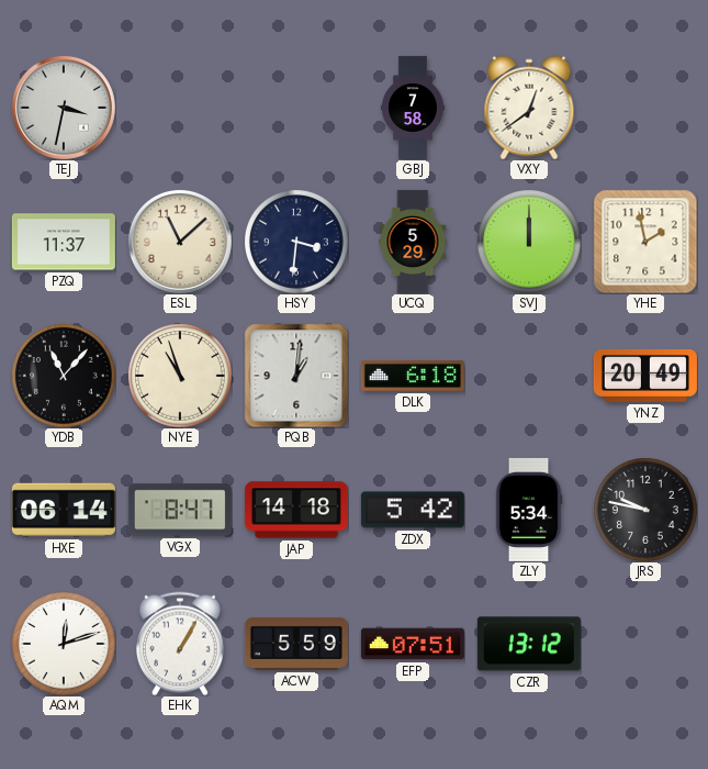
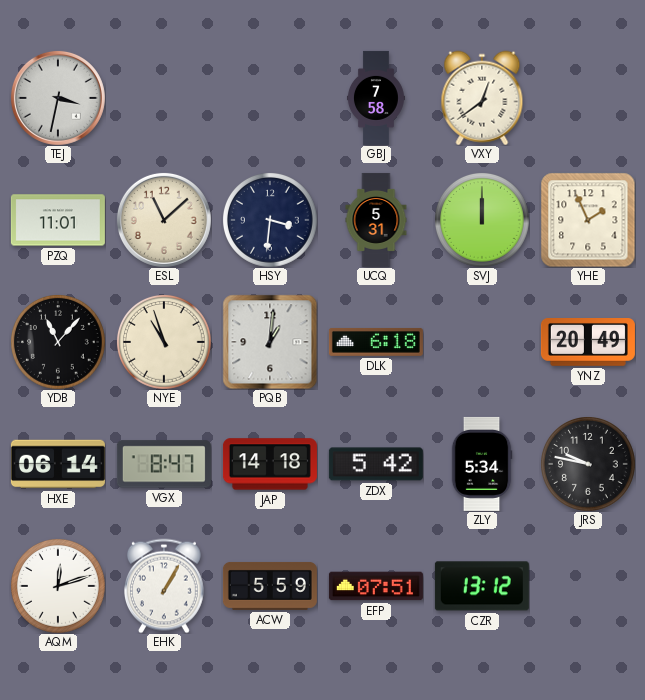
PZQ: 11:37 -> 11:01 (58, 220)
UCQ: 5:29 -> 5:31 (376, 220)
YHE: 1:58 -> 1:56 (588, 220)
